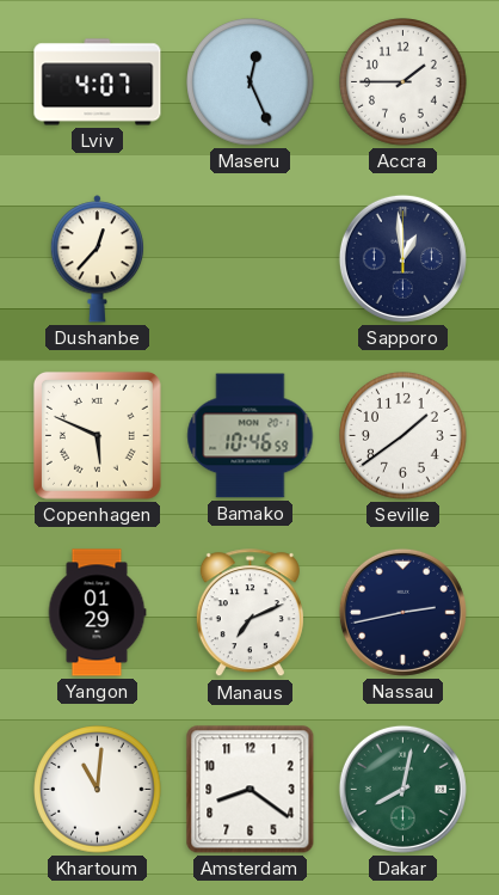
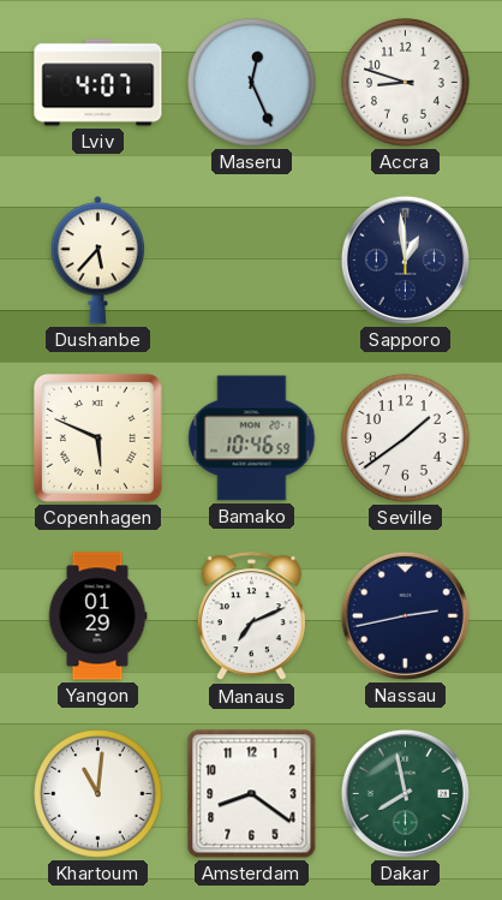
Accra: 1:45 -> 8:48 (406, 83)
Dushanbe: 12:37 -> 5:37 (98, 261)
Dakar: 8:02 -> 7:58 (405, 793)
